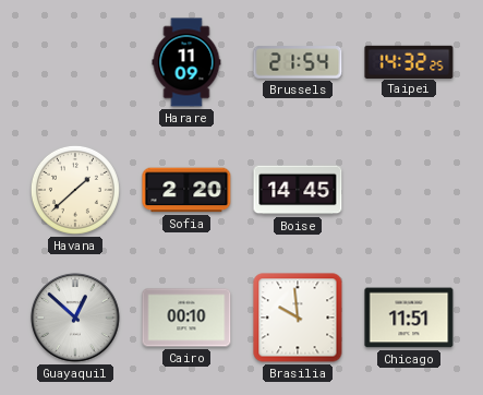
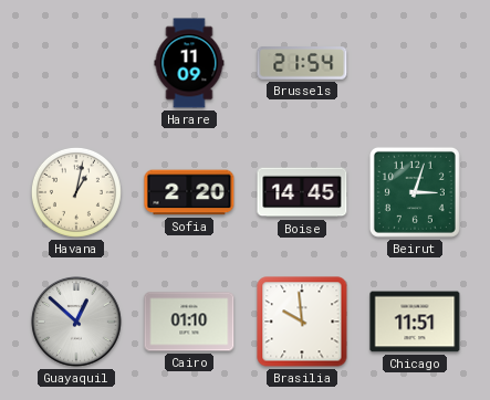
Taipei: 14:32 -> none (409, 61)
Havana: 1:38 -> 1:02 (76, 192)
Beirut: none -> 3:03 (415, 192)
Cairo: 00:10 -> 01:10 (189, 322)
